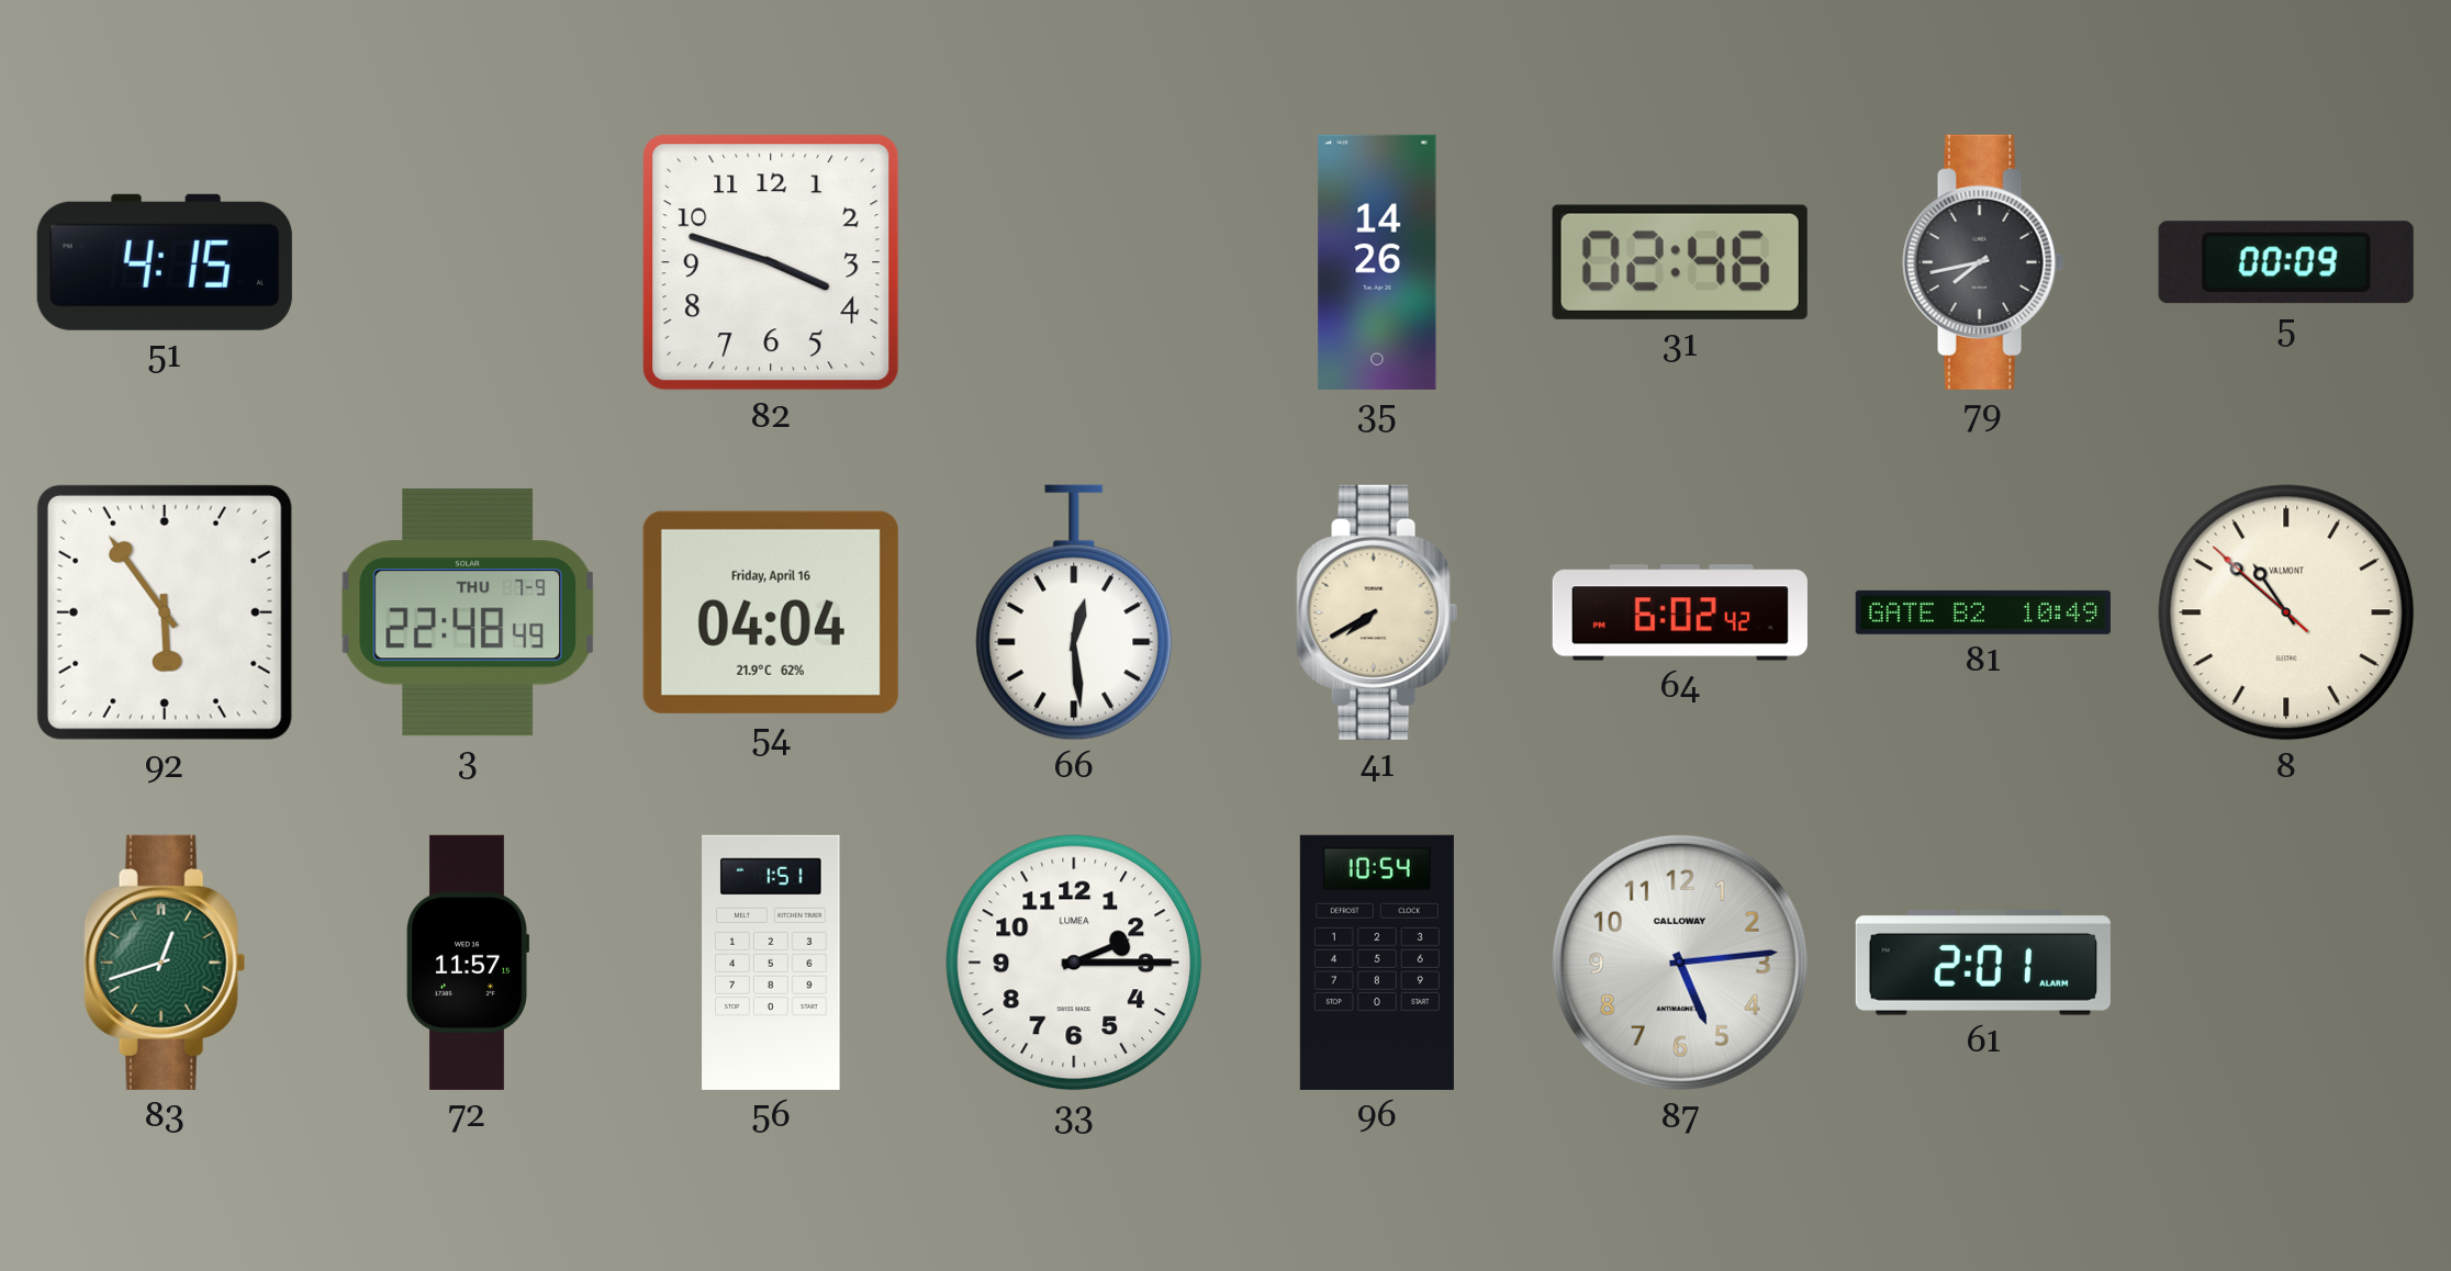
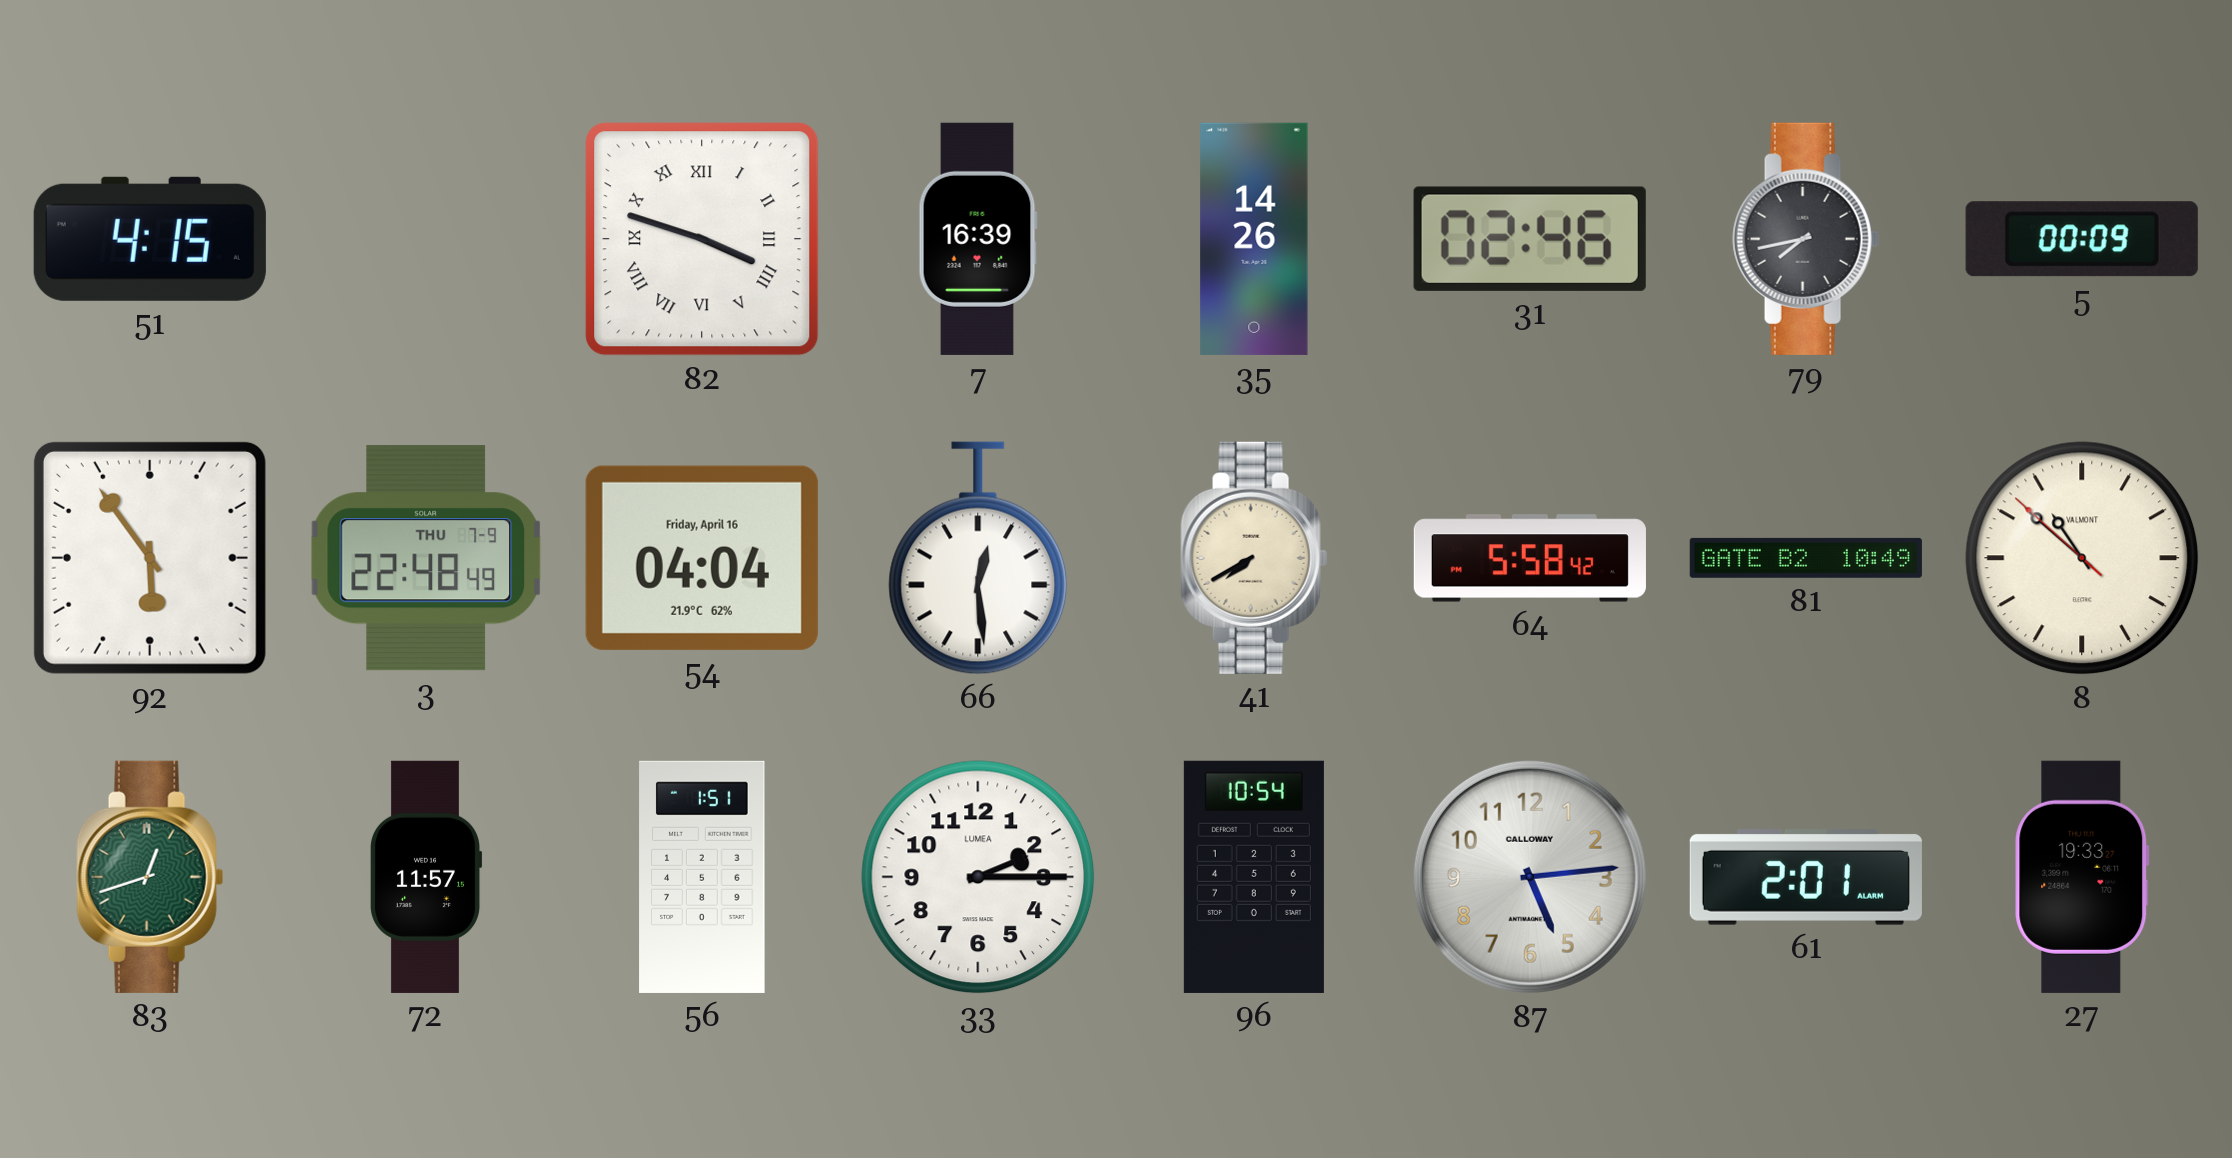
82 numerals: Arabic -> Roman (702, 239)
7: none -> 16:39 (978, 239)
64: 6:02 -> 5:58 (1530, 558)
27: none -> 19:33 (2082, 877)
